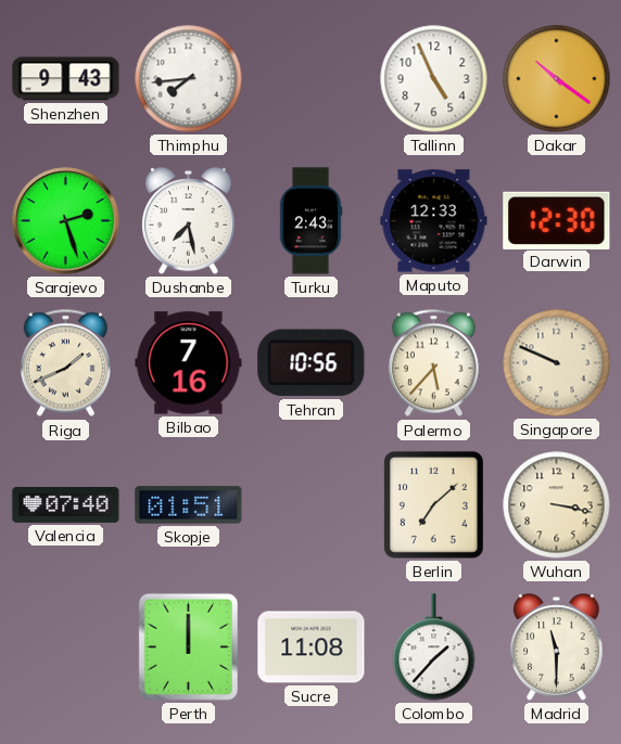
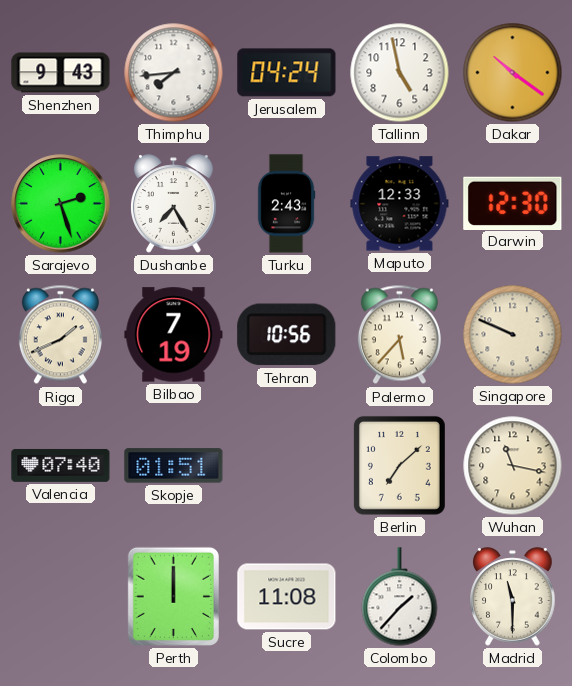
Jerusalem: none -> 04:24 (287, 73)
Tallinn: 4:56 -> 4:58 (400, 73)
Dushanbe: 7:28 -> 7:25 (174, 204)
Bilbao: 7:16 -> 7:19 (174, 335)
Wuhan: 3:17 -> 11:17 (513, 466)
